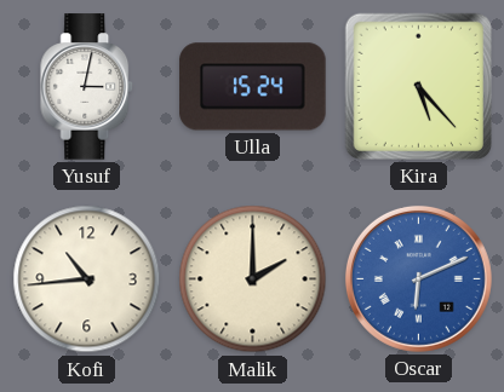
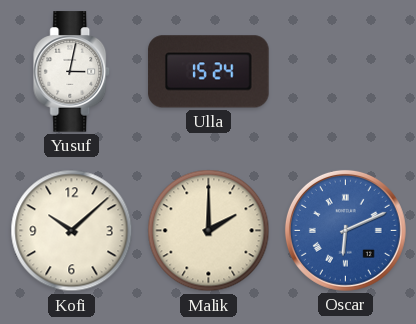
Kira: 5:23 -> none (418, 86)
Kofi: 10:44 -> 10:08 (72, 231)
